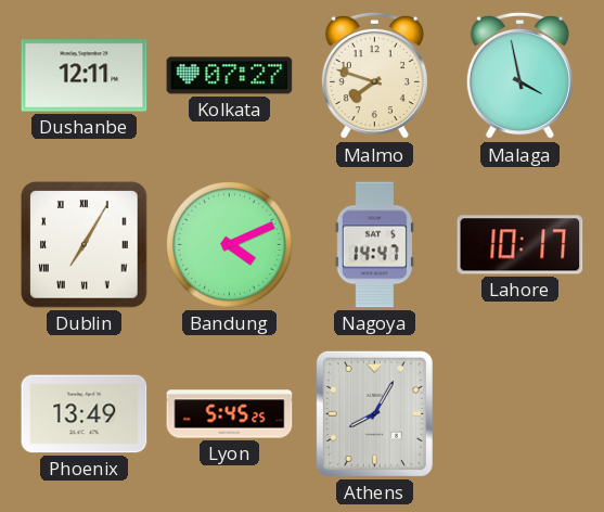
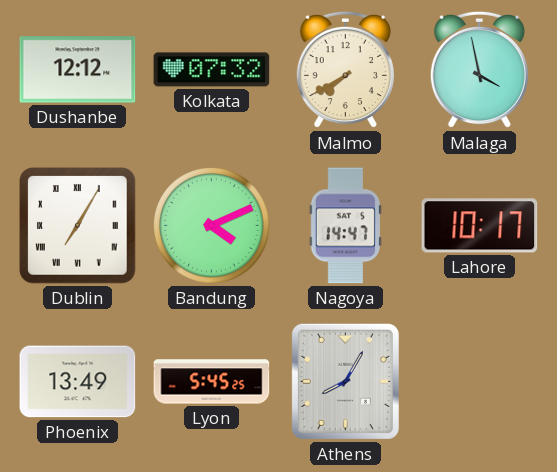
Dushanbe: 12:11 -> 12:12 (78, 70)
Kolkata: 07:27 -> 07:32 (212, 70)
Malmo: 7:48 -> 7:40 (345, 70)
